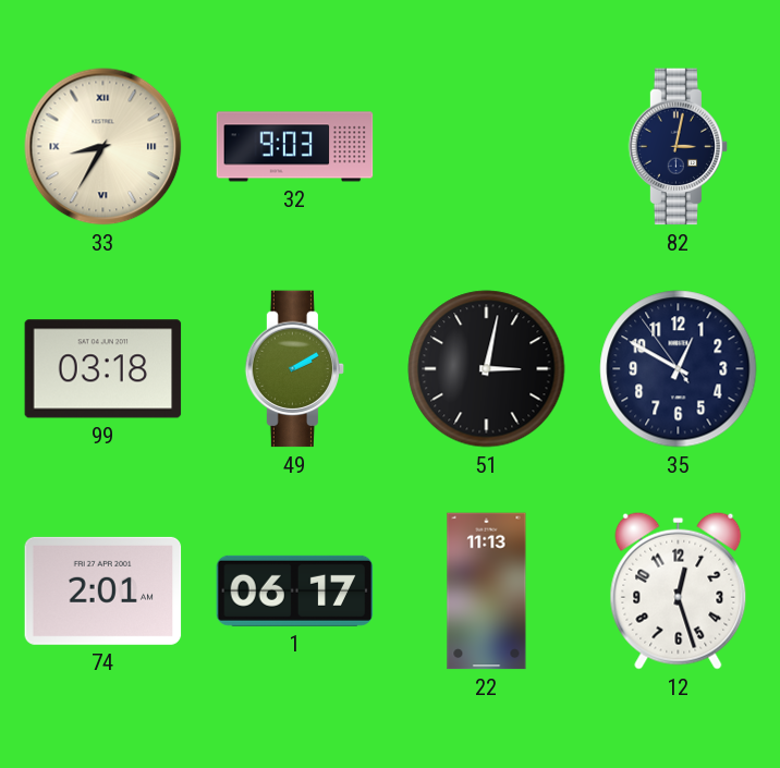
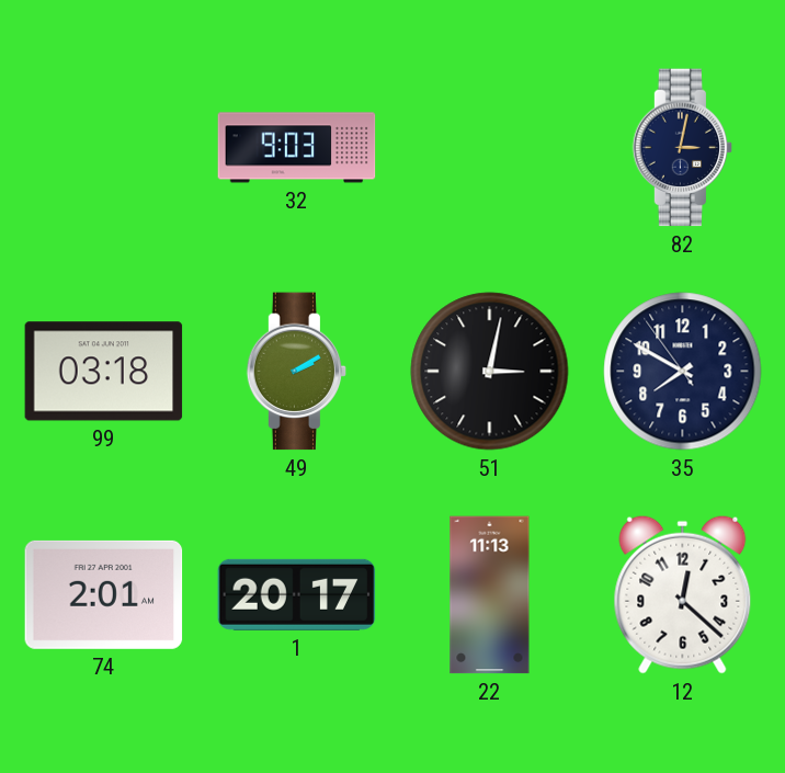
33: 8:35 -> none (103, 147)
35: 12:49 -> 7:49 (683, 372)
1: 06:17 -> 20:17 (297, 594)
12: 12:27 -> 12:22 (683, 594)
